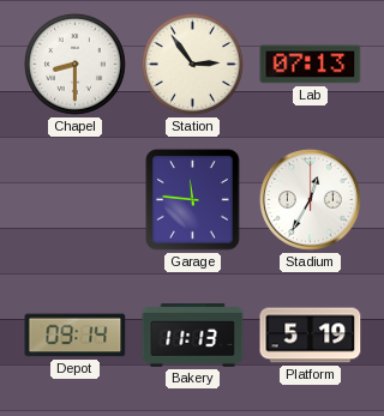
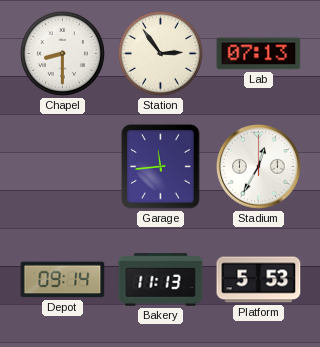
Garage: 11:46 -> 11:44 (161, 167)
Platform: 5:19 -> 5:53 (259, 280)
